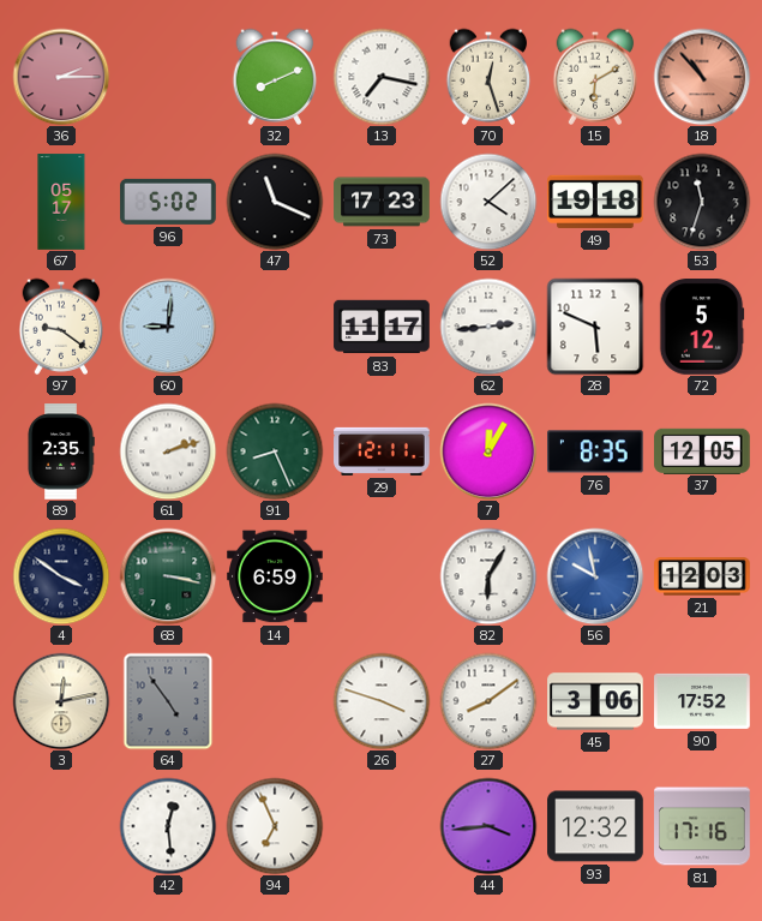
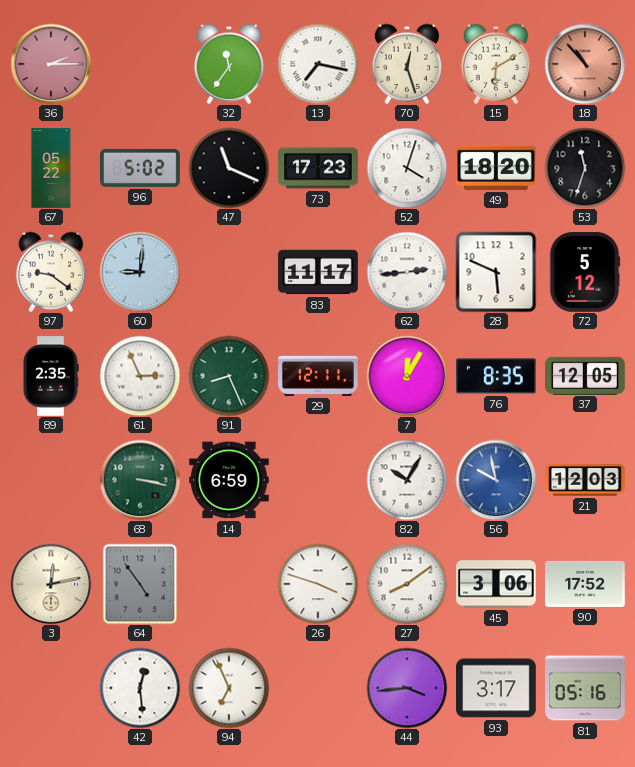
32: 8:11 -> 11:36 (229, 64)
67: 05:17 -> 05:22 (51, 168)
52: 4:08 -> 4:03 (407, 168)
49: 19:18 -> 18:20 (496, 168)
61: 2:12 -> 2:56 (140, 376)
4: 3:51 -> none (61, 576)
82: 6:05 -> 10:05 (407, 480)
93: 12:32 -> 3:17 (496, 688)
81: 17:16 -> 05:16 (585, 688)
